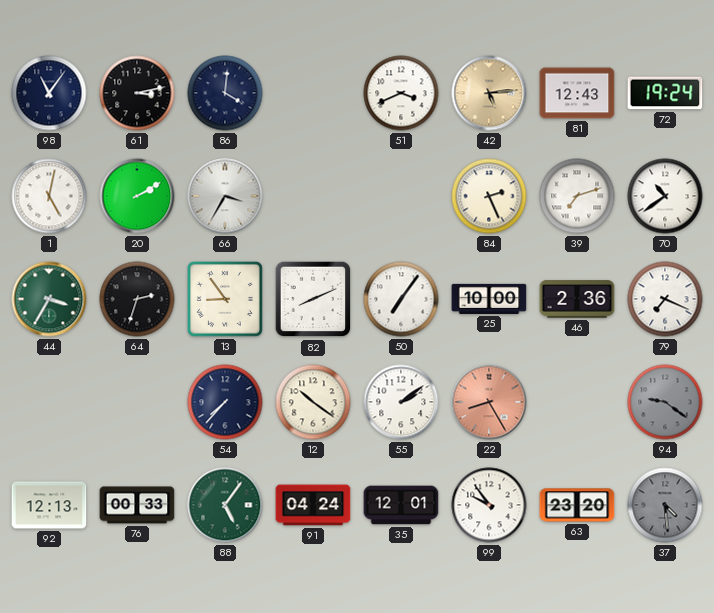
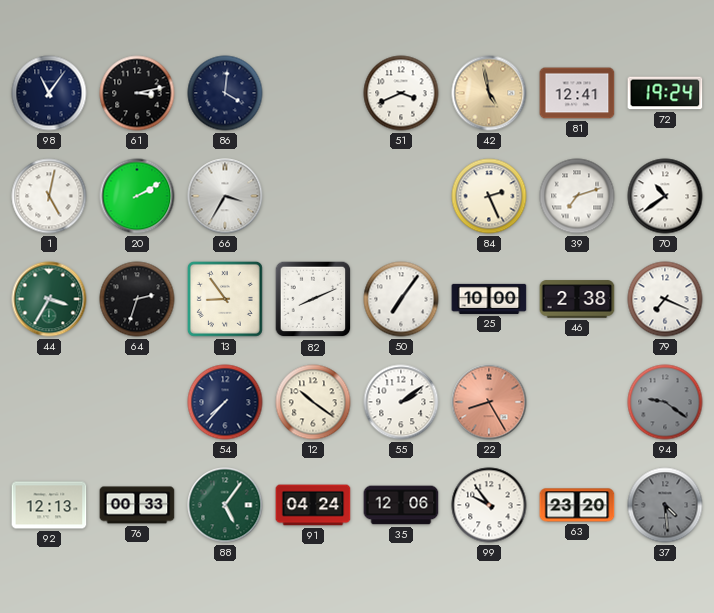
42: 5:14 -> 4:58 (489, 93)
81: 12:43 -> 12:41 (577, 93)
46: 2:36 -> 2:38 (577, 299)
35: 12:01 -> 12:06 (401, 505)
